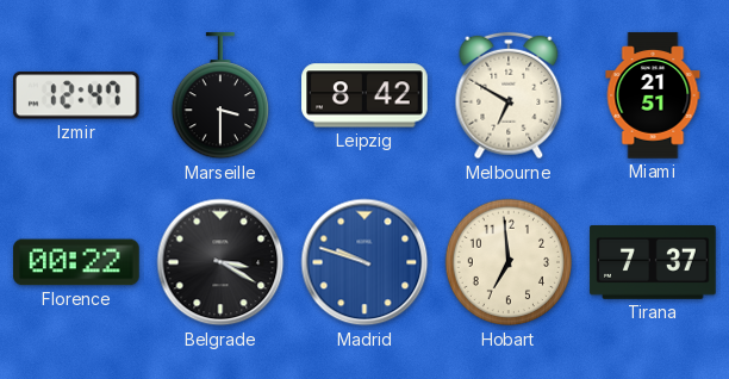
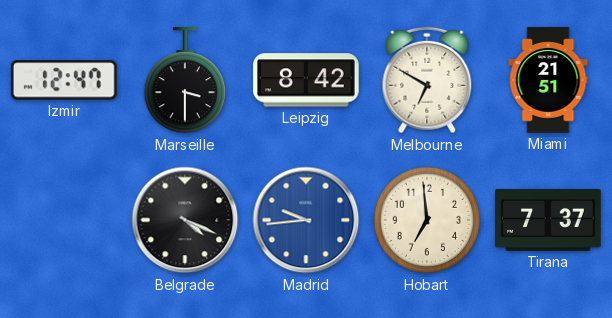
Florence: 00:22 -> none (76, 262)
Belgrade: 3:20 -> 4:19 (185, 220)
Madrid: 9:48 -> 9:44 (306, 220)
